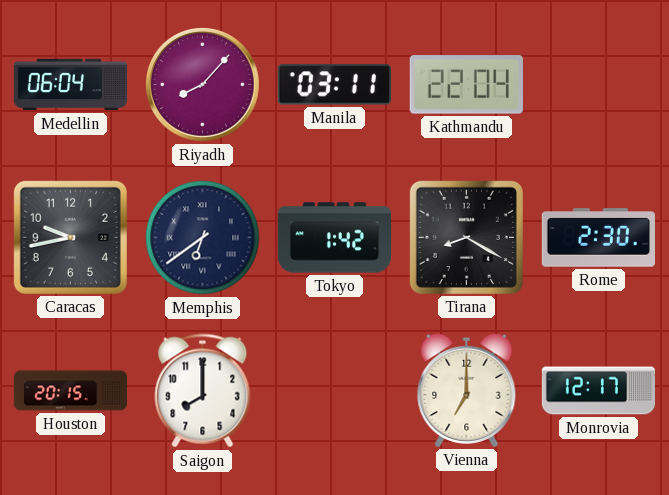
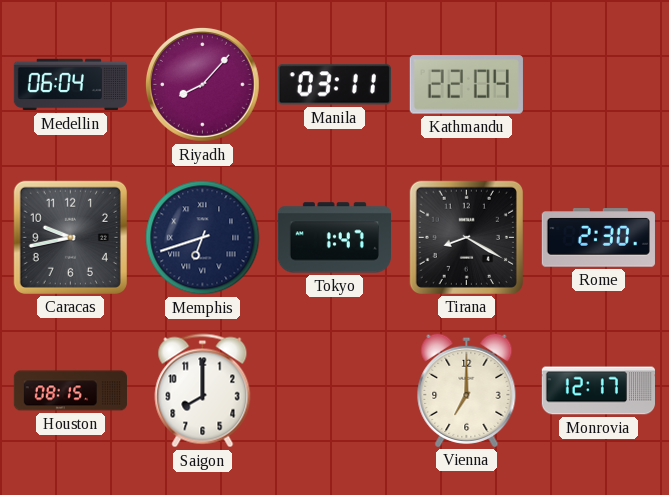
Memphis: 6:39 -> 6:42 (203, 238)
Tokyo: 1:42 -> 1:47 (334, 238)
Houston: 20:15 -> 08:15 (70, 391)
